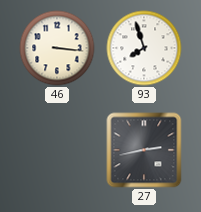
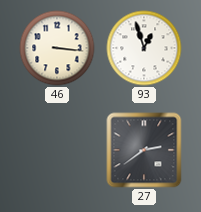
93: 7:57 -> 12:57 (144, 48)
27: 2:43 -> 2:39 (144, 150)
